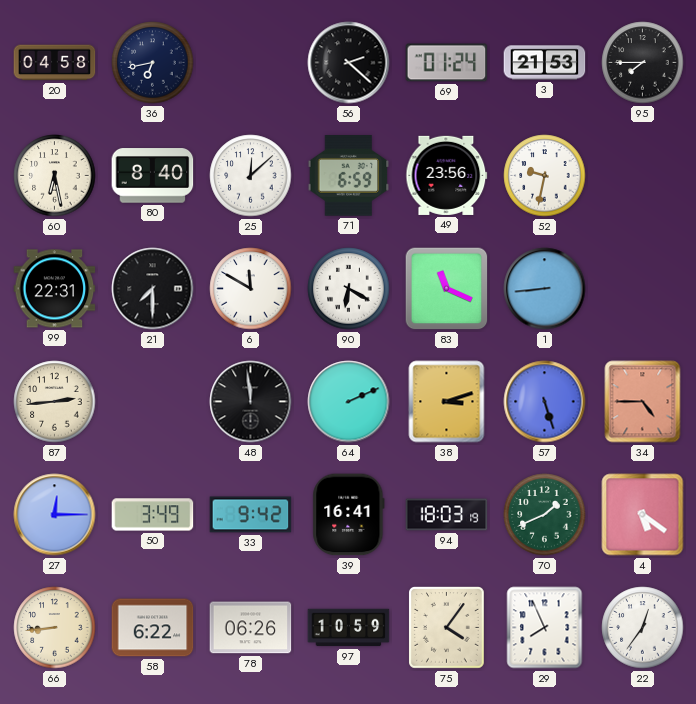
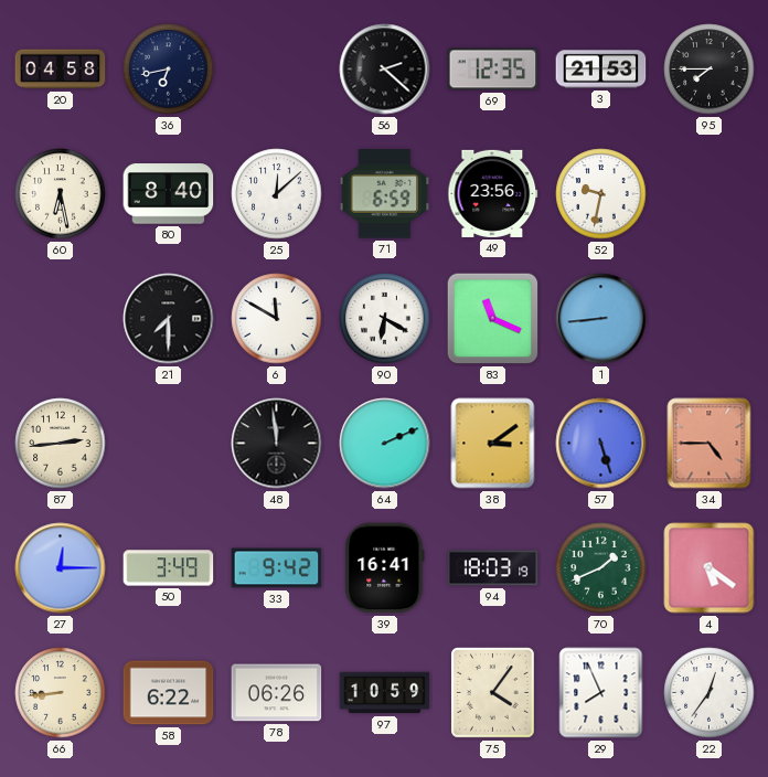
69: 01:24 -> 12:35 (493, 70)
99: 22:31 -> none (55, 289)
38: 3:12 -> 3:09 (493, 444)
